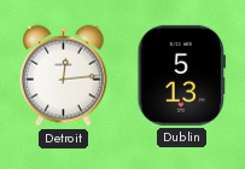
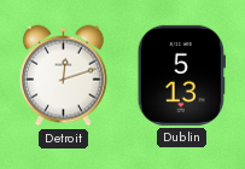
Detroit: 12:14 -> 12:12 (64, 76)
